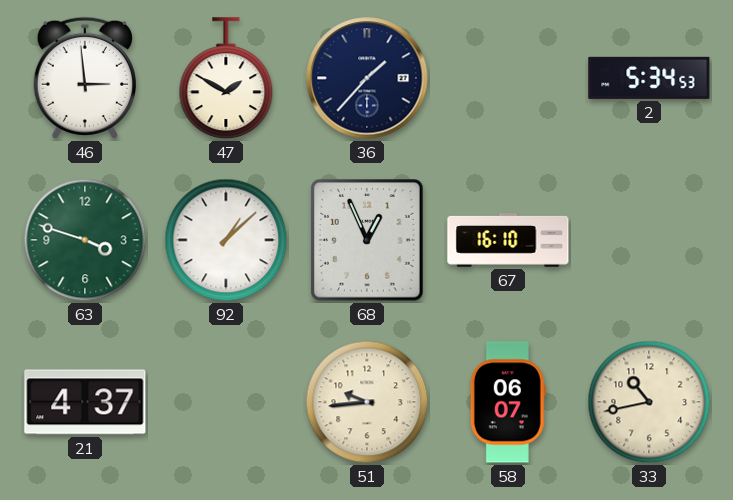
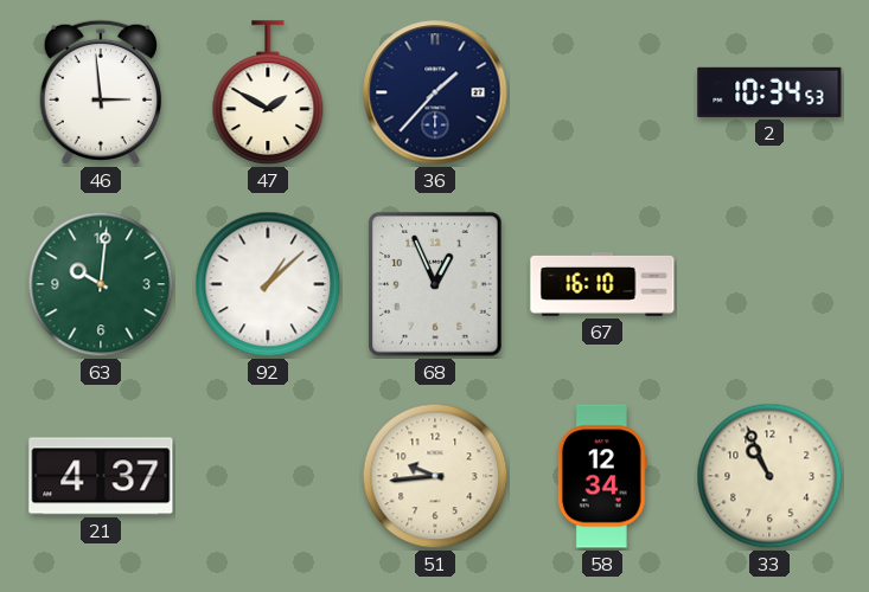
2: 5:34 -> 10:34 (769, 92)
63: 3:48 -> 10:01 (101, 284)
58: 06:07 -> 12:34 (602, 476)
33: 10:43 -> 10:56 (769, 476)
